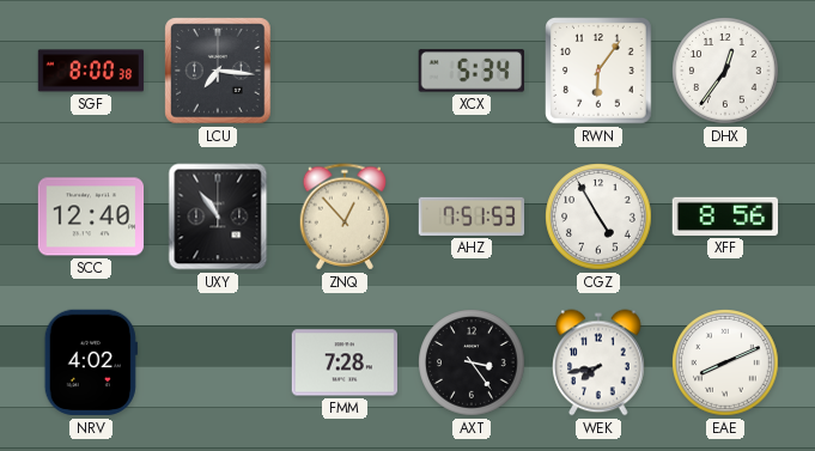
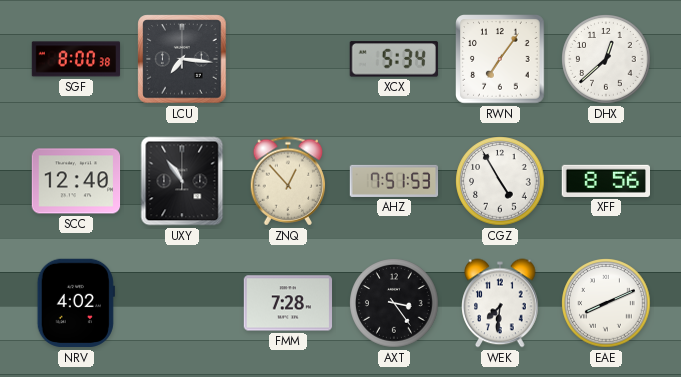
RWN: 6:06 -> 7:06 (501, 60)
DHX: 12:36 -> 12:38 (606, 59)
WEK: 7:43 -> 7:31 (500, 303)
